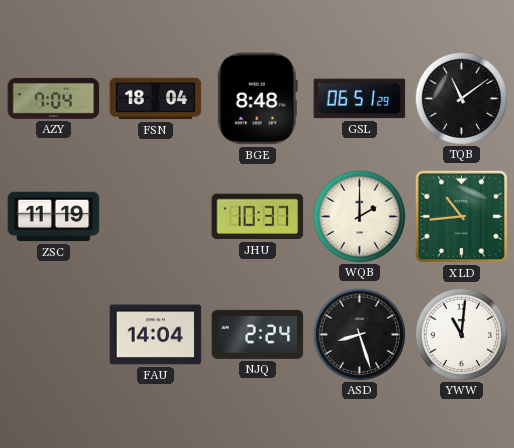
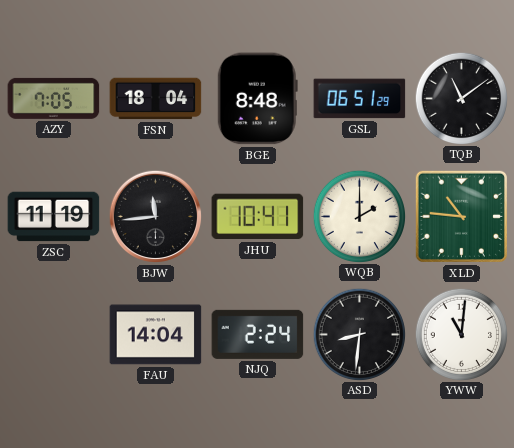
AZY: 7:04 -> 7:05 (54, 98)
BJW: none -> 11:44 (156, 217)
JHU: 10:37 -> 10:41 (258, 217)
XLD: 10:44 -> 10:46 (461, 216)
ASD: 8:27 -> 8:31 (359, 334)
